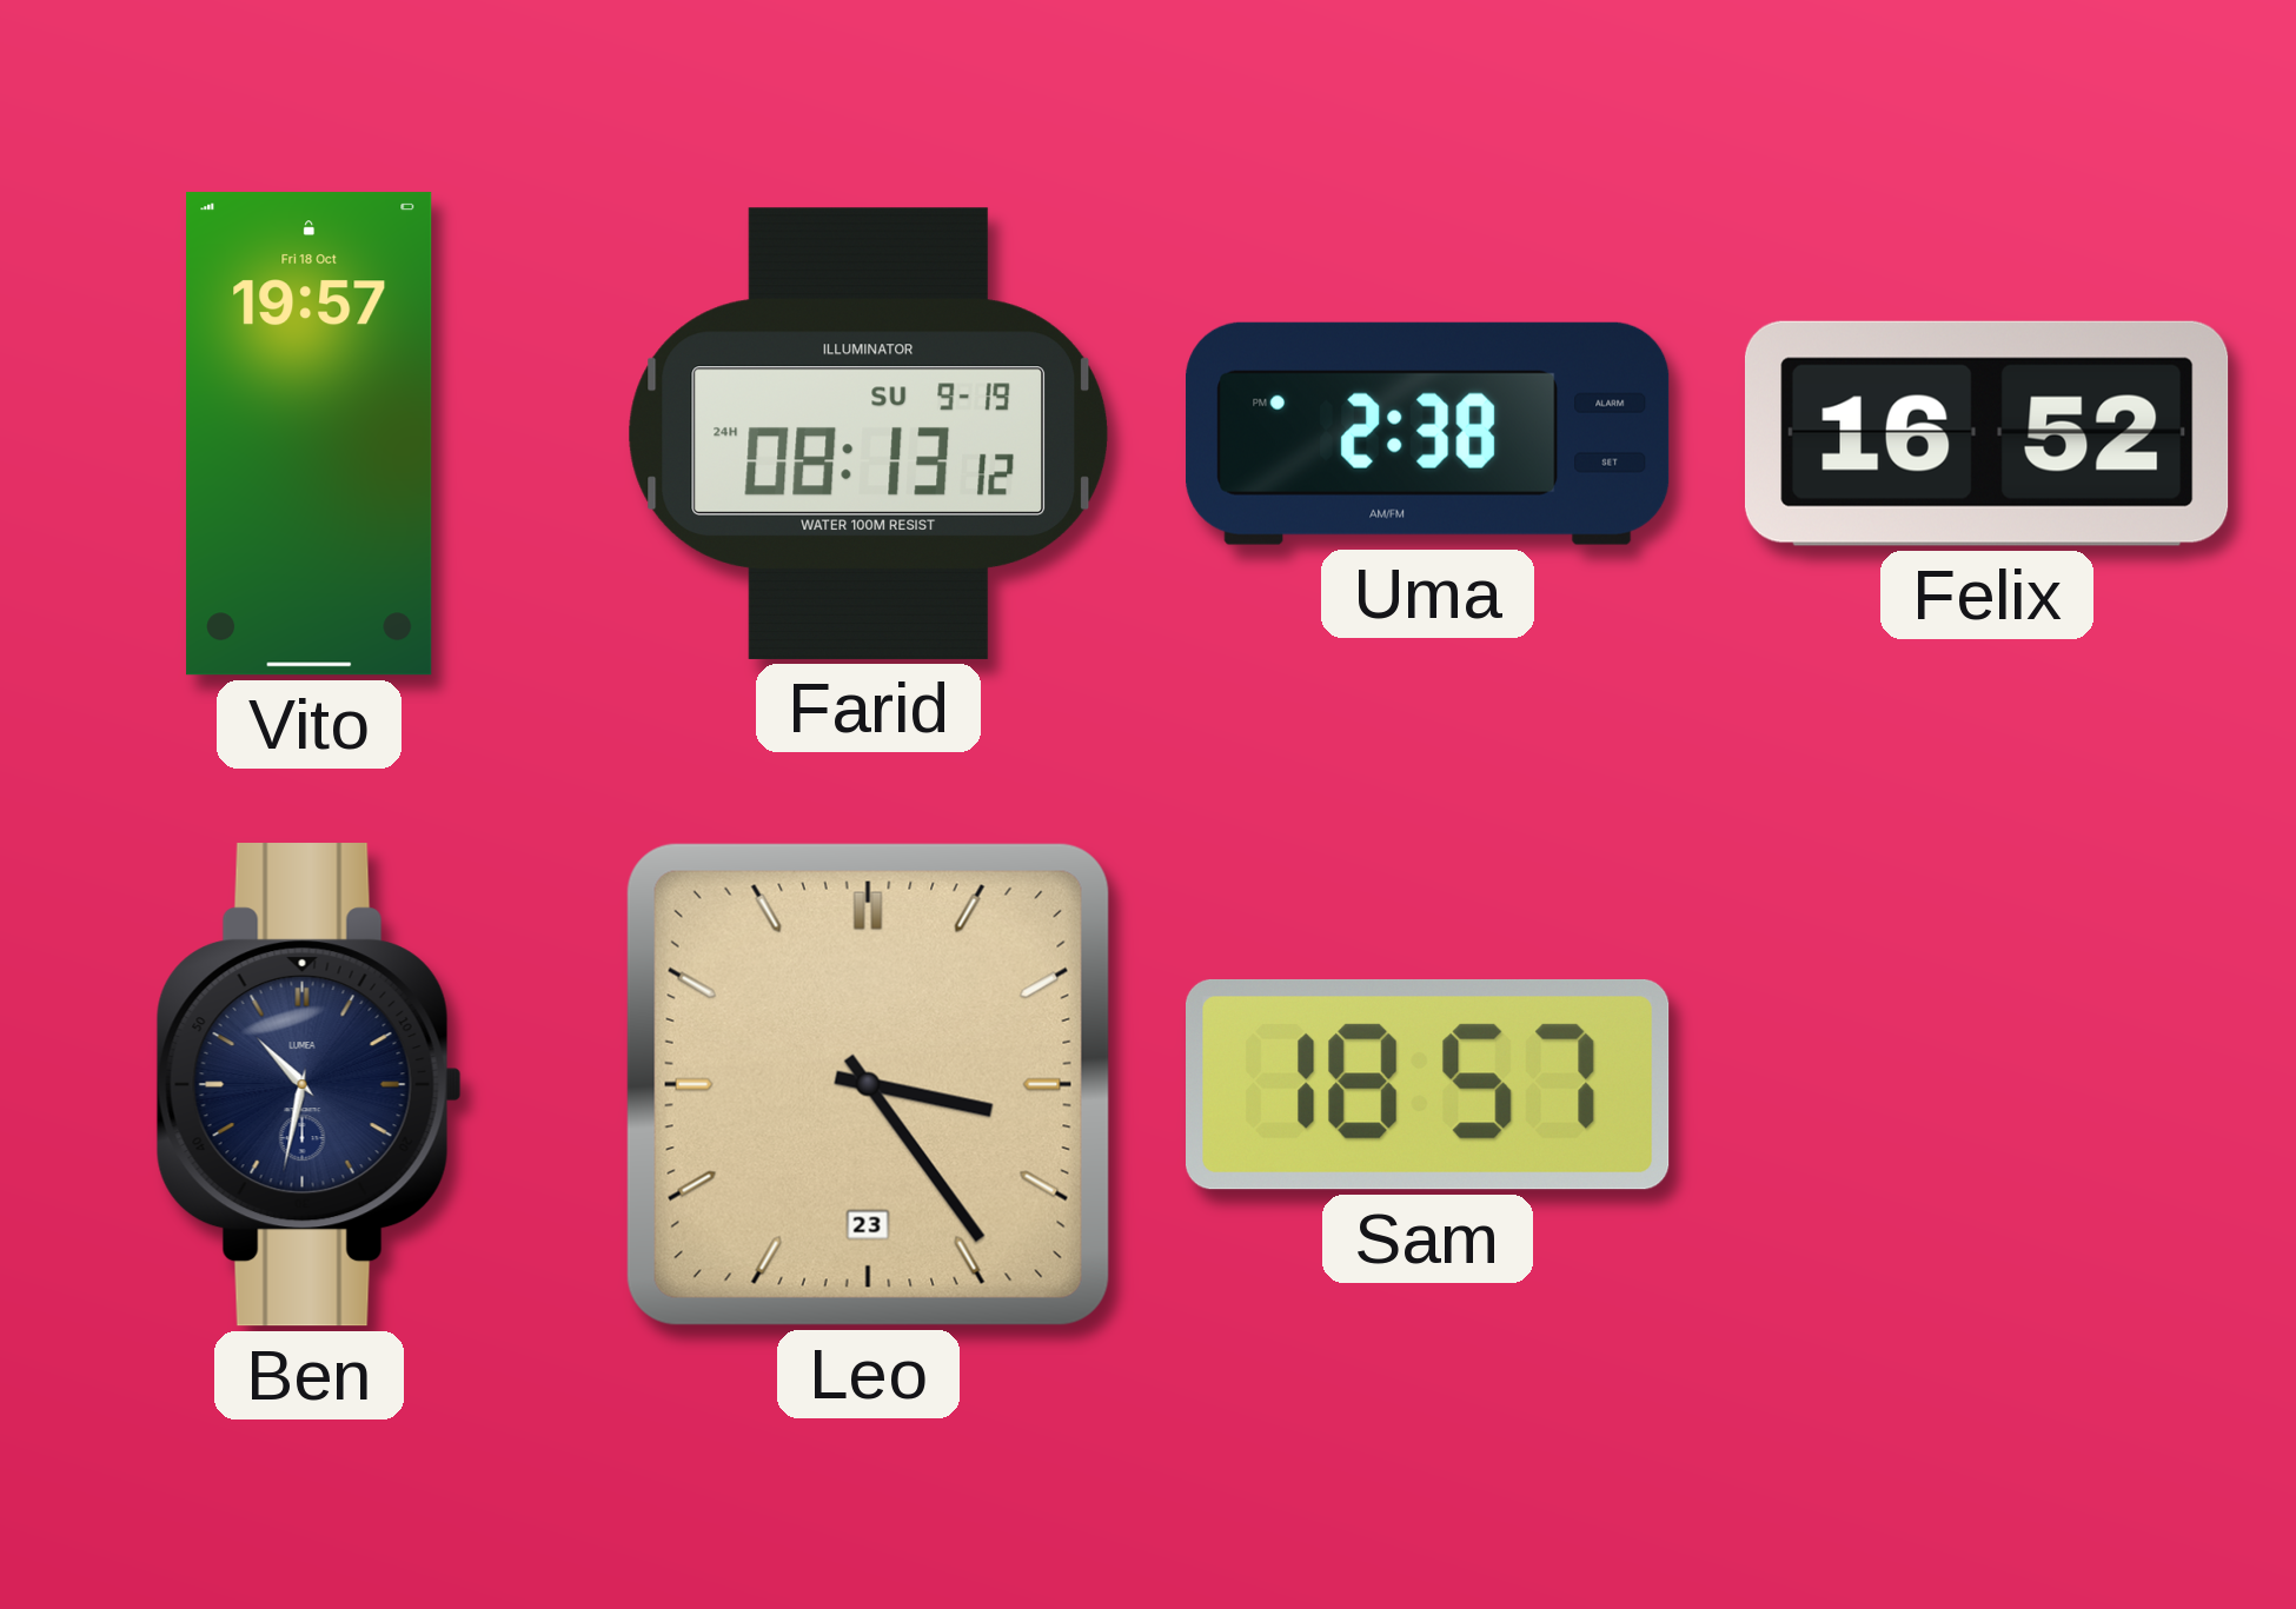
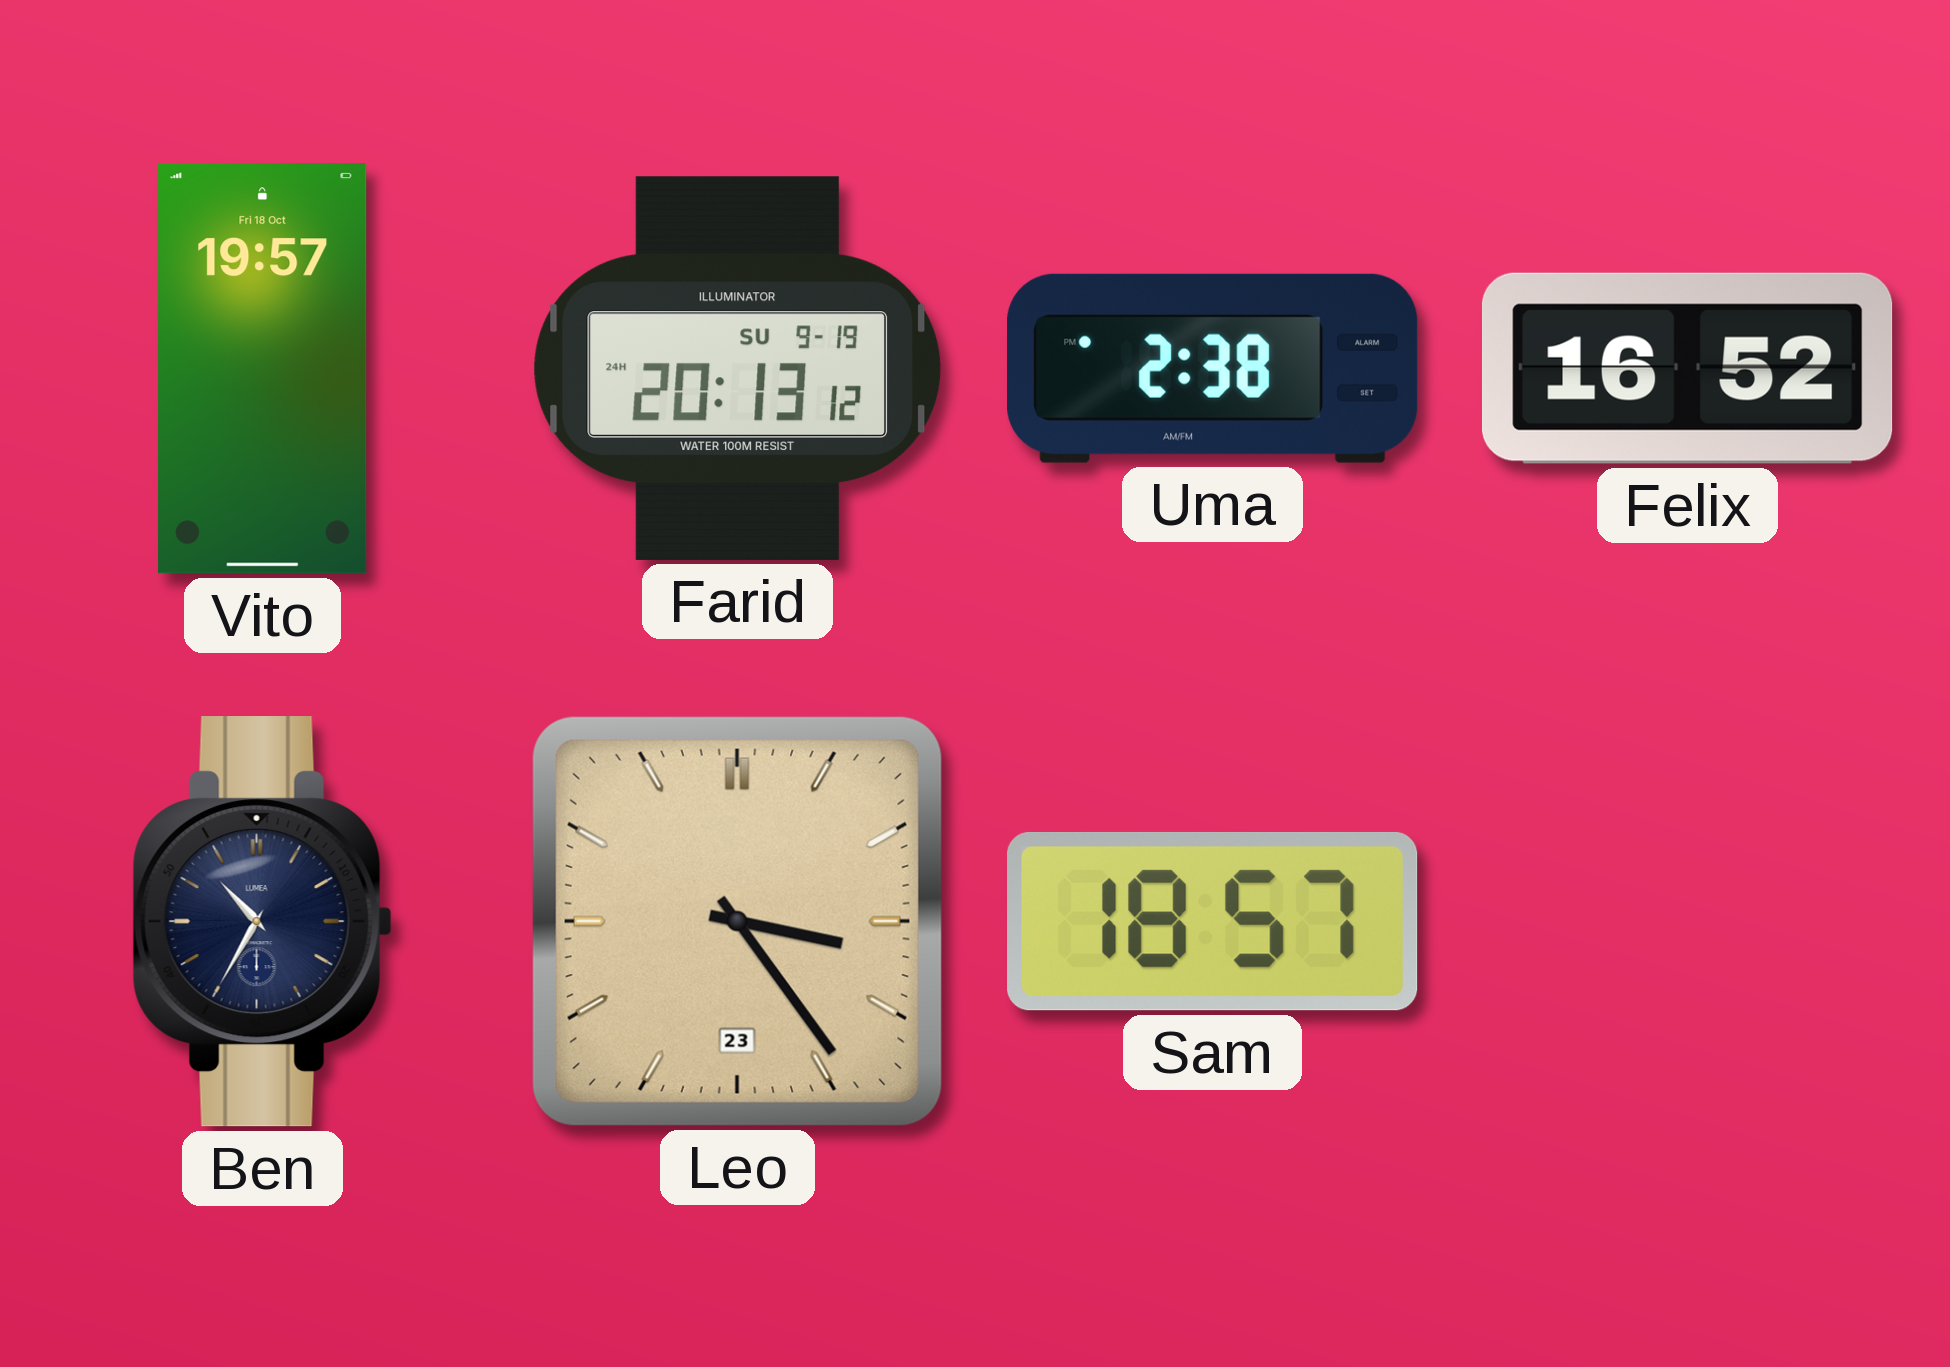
Farid: 08:13 -> 20:13 (737, 368)
Ben: 10:32 -> 10:35 (262, 922)
